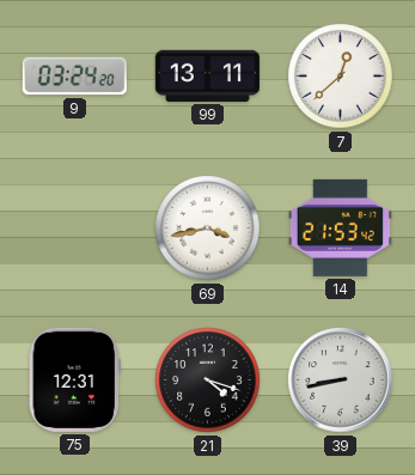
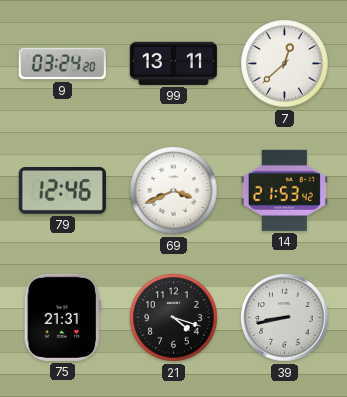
79: none -> 12:46 (62, 191)
69: 3:43 -> 3:41 (174, 191)
75: 12:31 -> 21:31 (62, 317)
